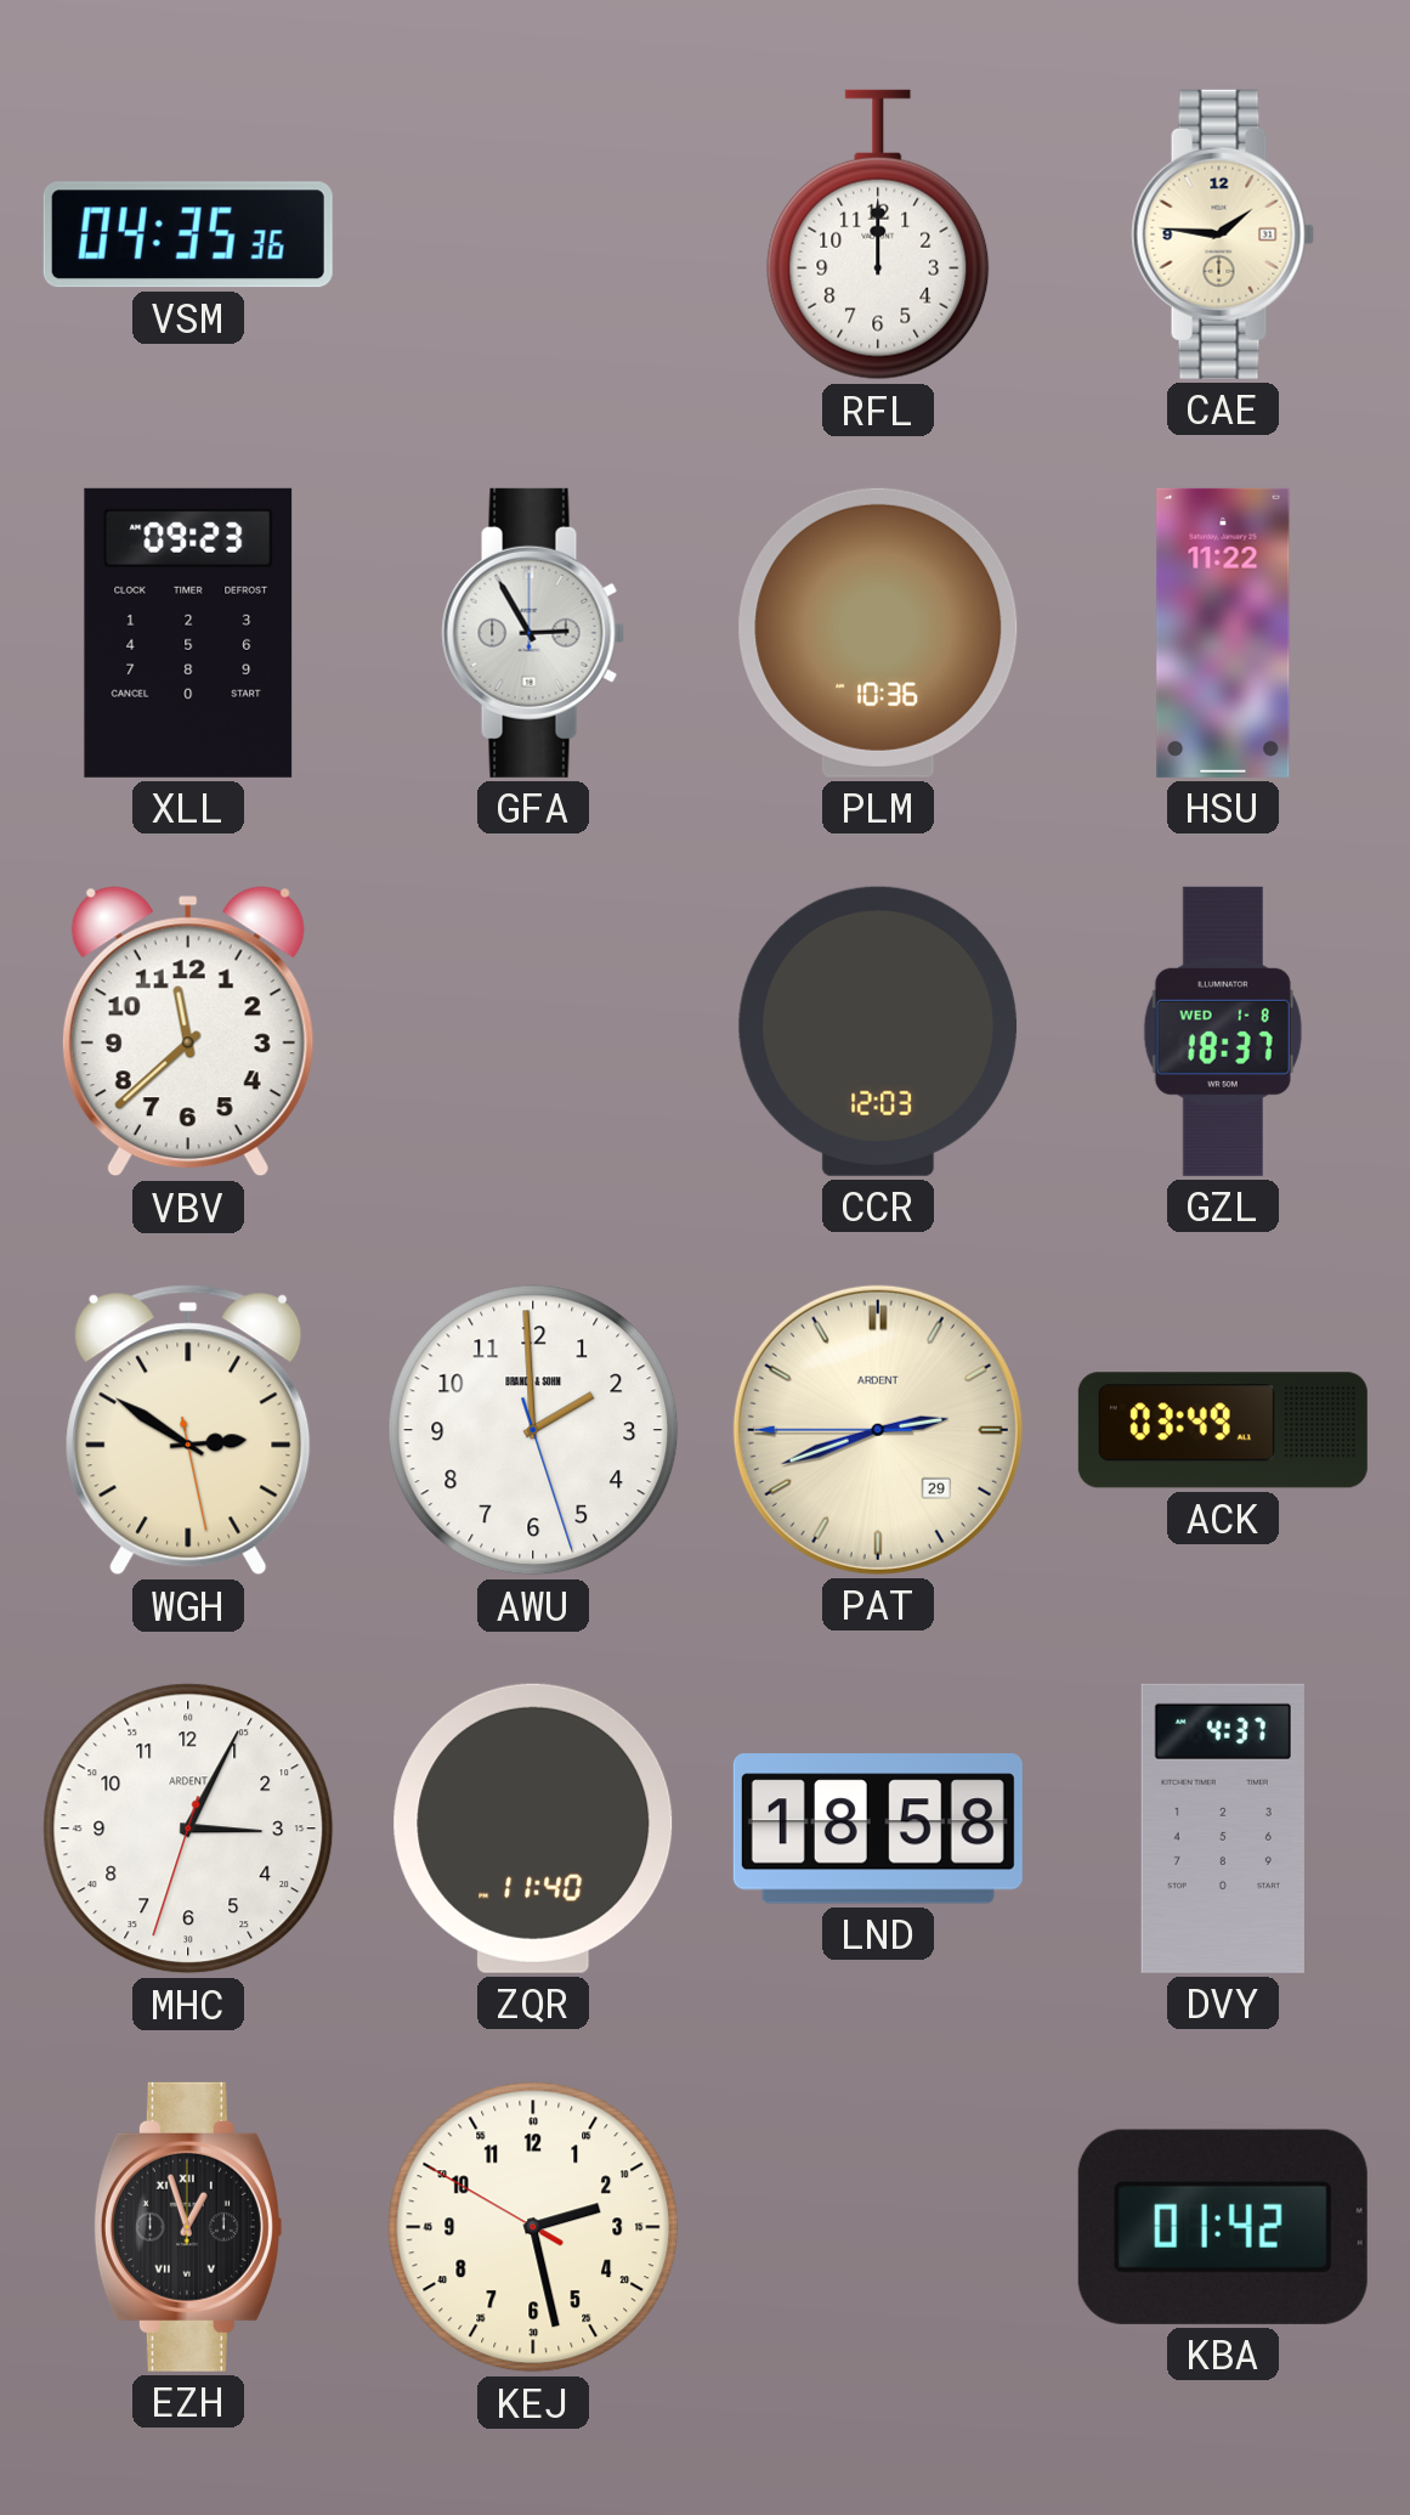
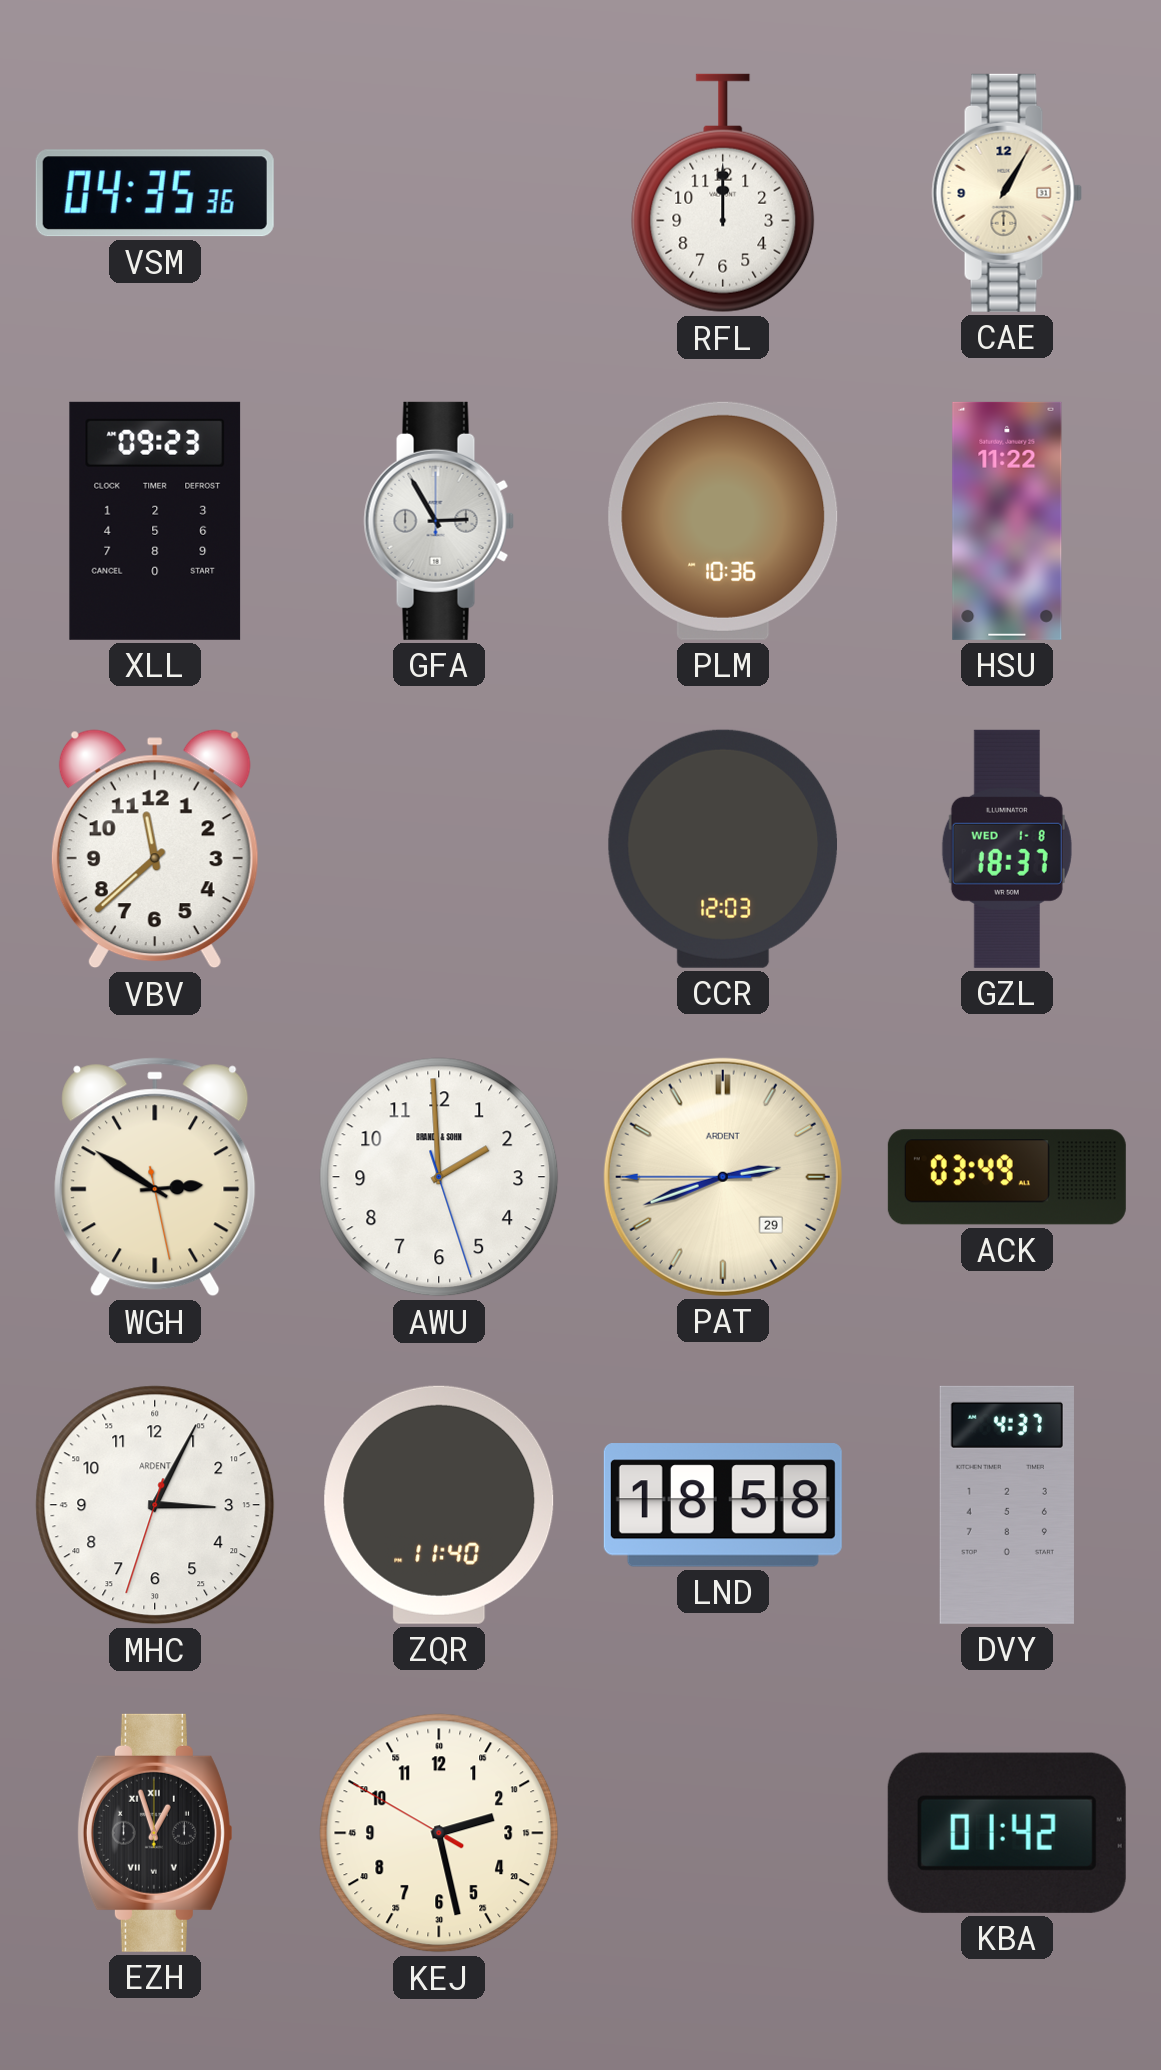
CAE: 1:46 -> 1:05 (1007, 193)
